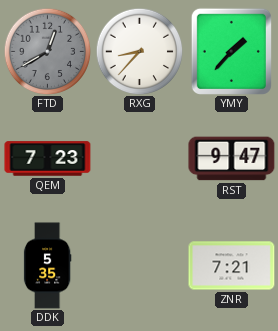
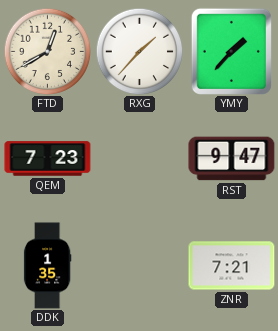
FTD dial: grey -> cream (47, 51)
RXG: 8:37 -> 1:37 (139, 51)
DDK: 5:35 -> 1:35 (47, 266)
